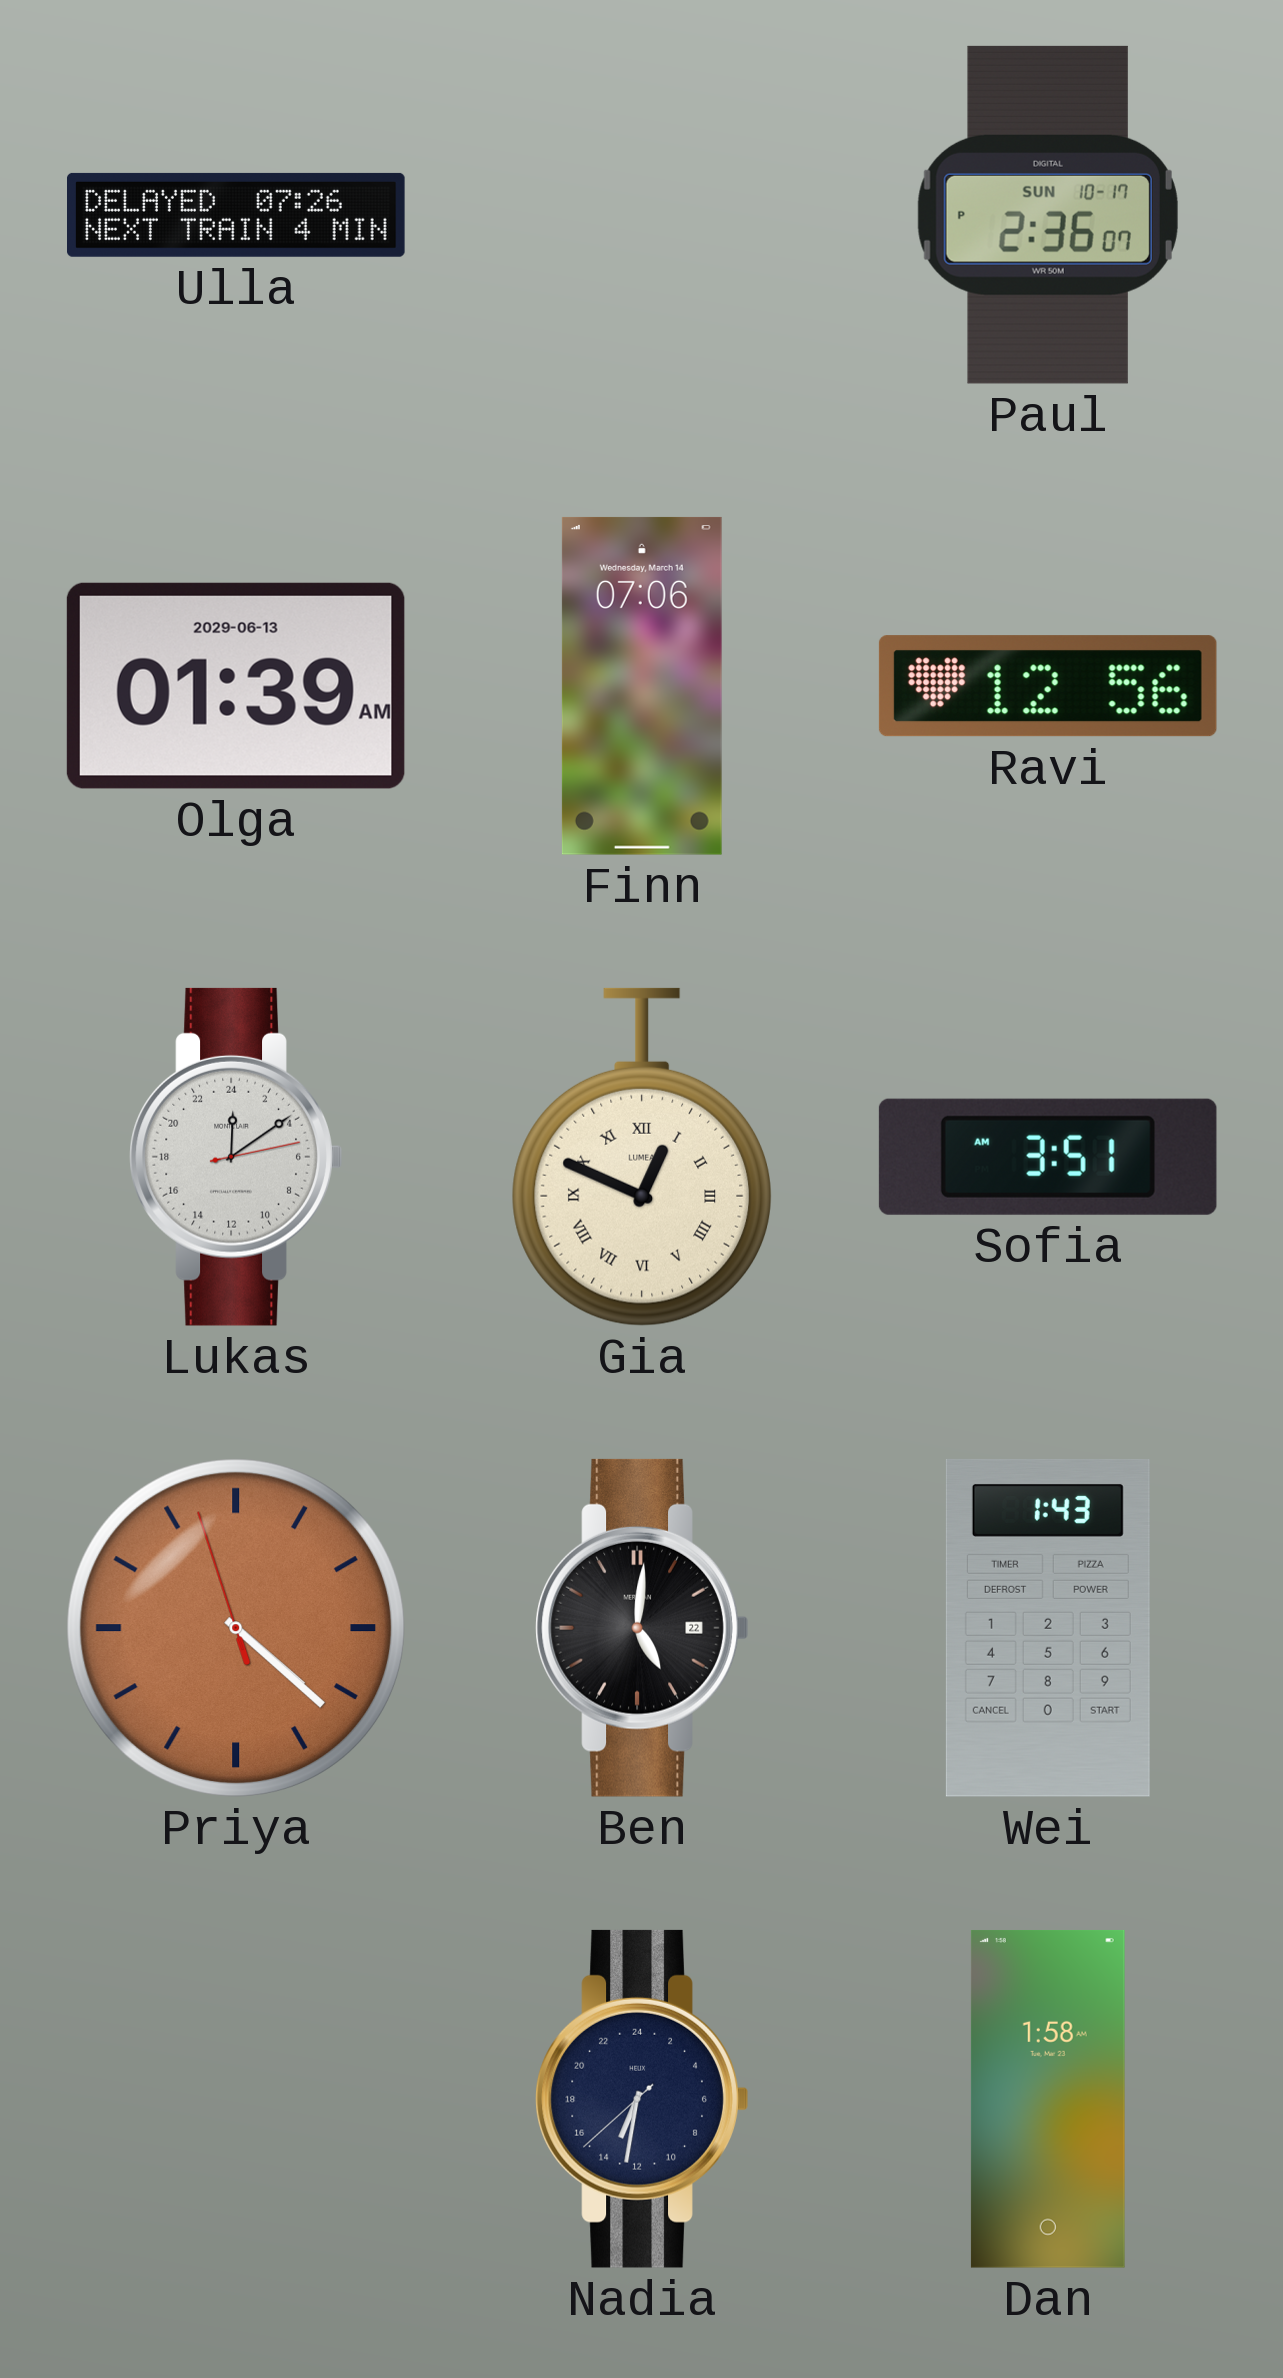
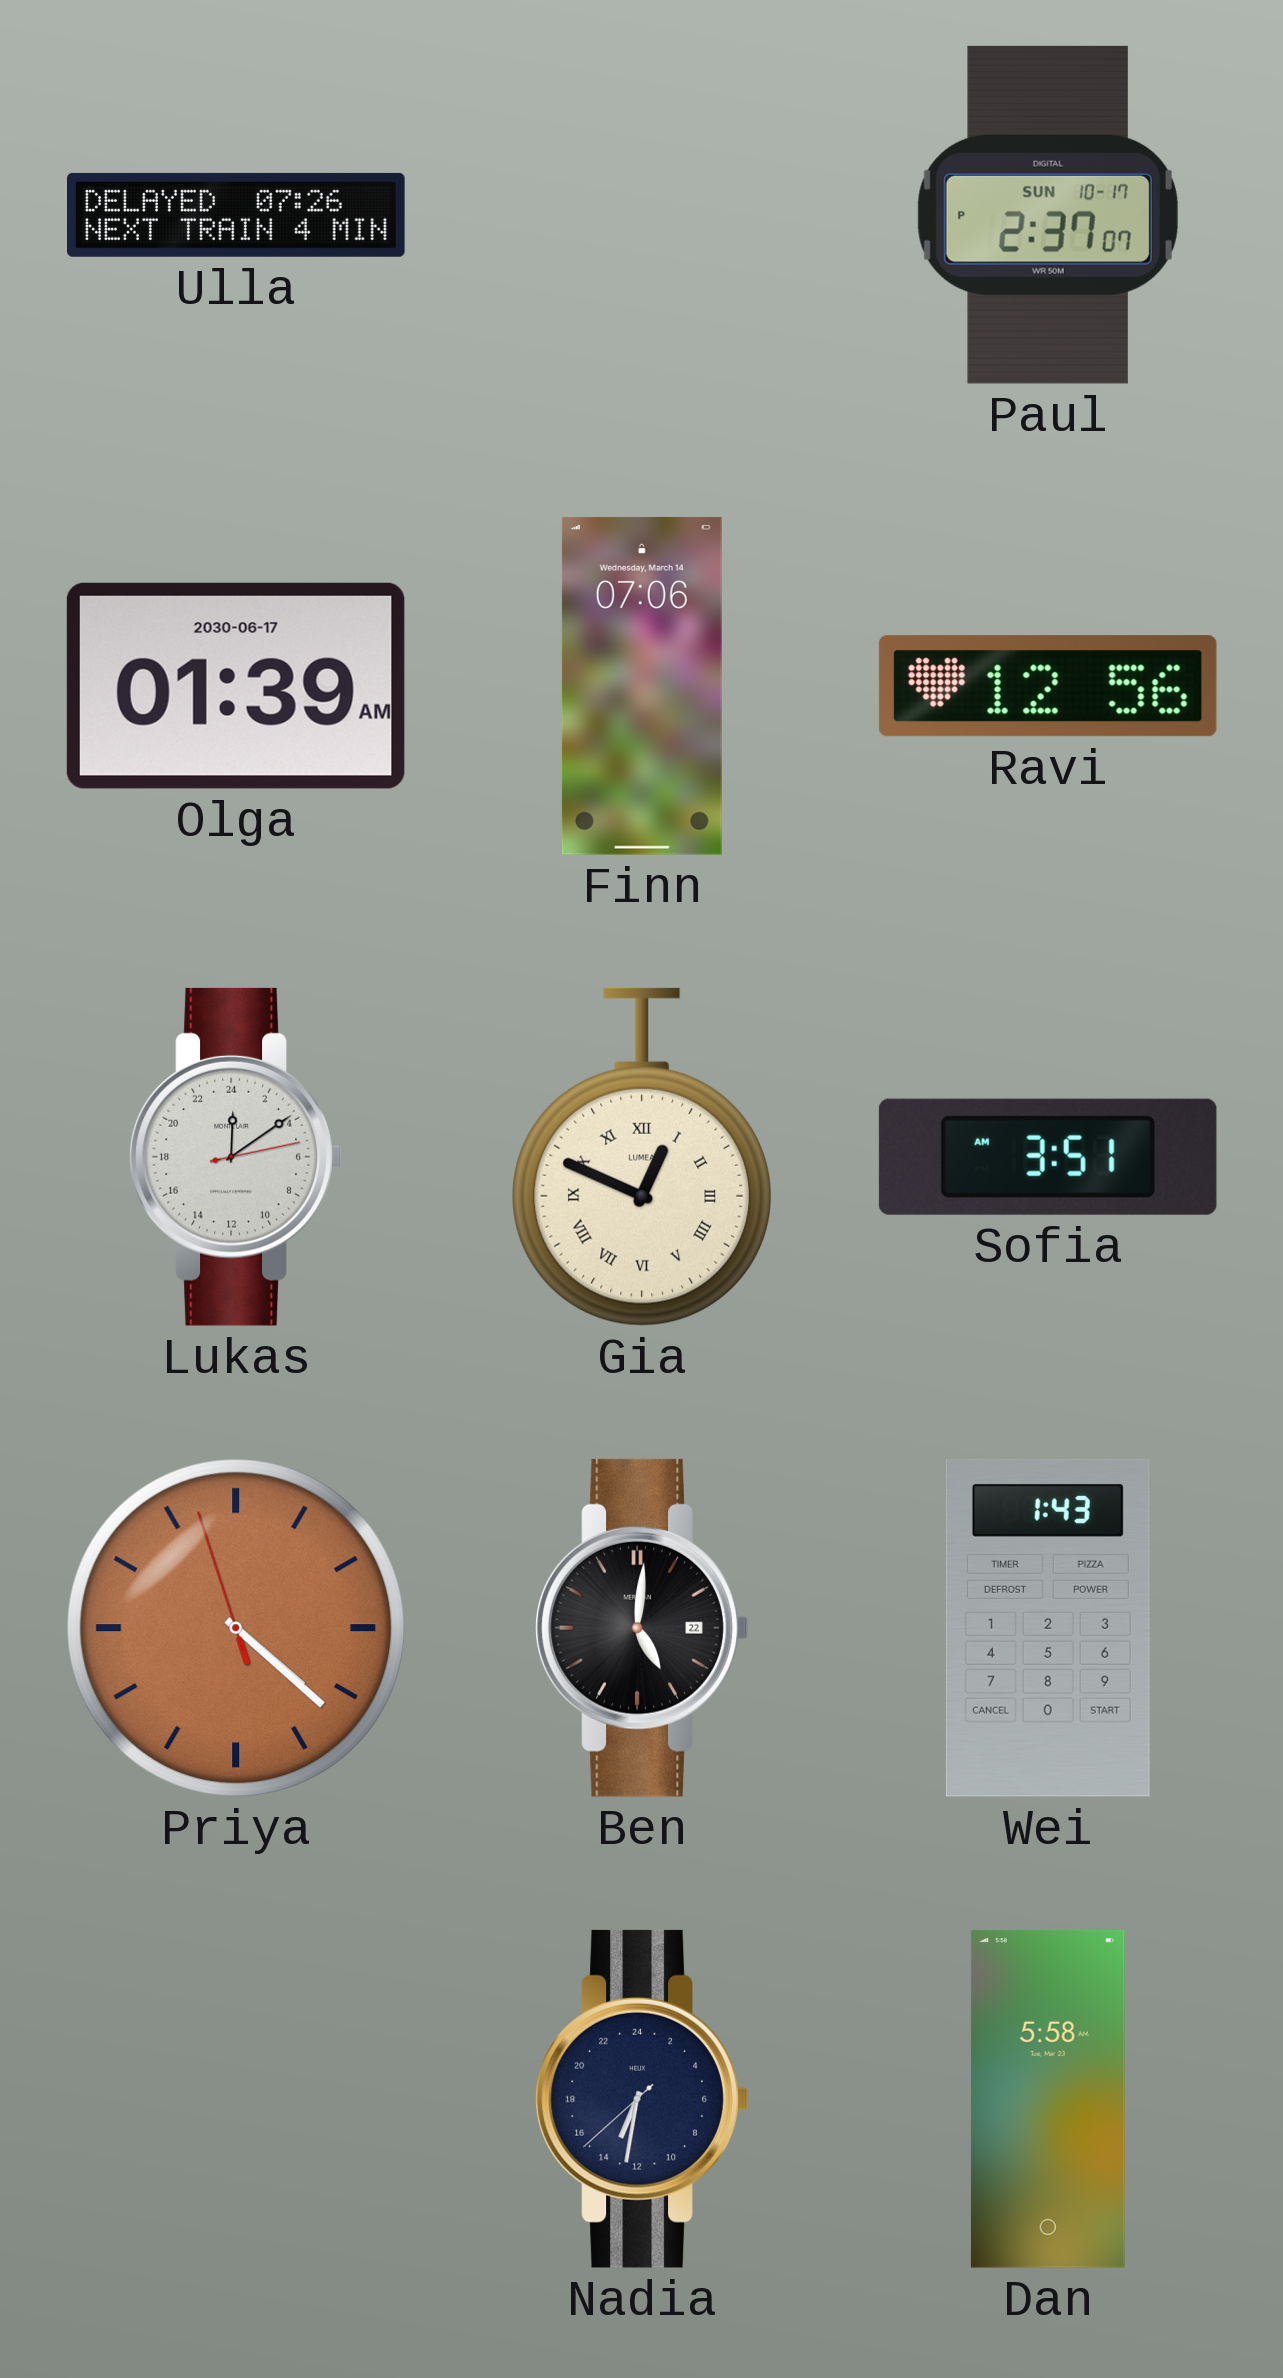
Paul: 2:36 -> 2:37 (1048, 215)
Olga date: 2029-06-13 -> 2030-06-17 (236, 686)
Dan: 1:58 -> 5:58 (1048, 2099)
